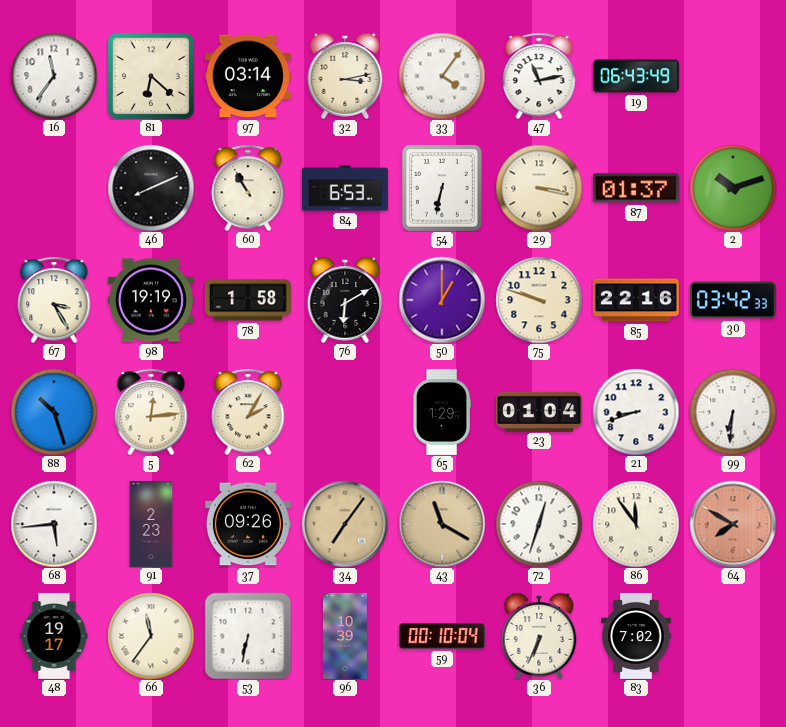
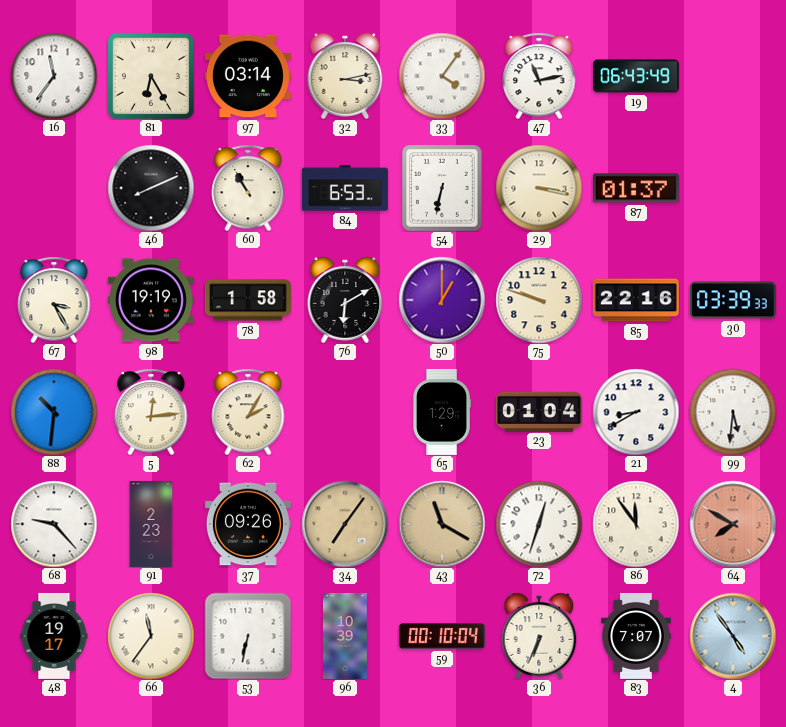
81: 6:22 -> 6:25 (151, 76)
2: 10:12 -> none (733, 188)
30: 03:42 -> 03:39 (733, 300)
88: 10:27 -> 10:31 (54, 412)
21: 8:42 -> 8:40 (636, 412)
99: 6:31 -> 5:31 (733, 412)
68: 5:44 -> 9:23 (54, 524)
83: 7:02 -> 7:07 (637, 636)
4: none -> 4:54 (733, 636)
